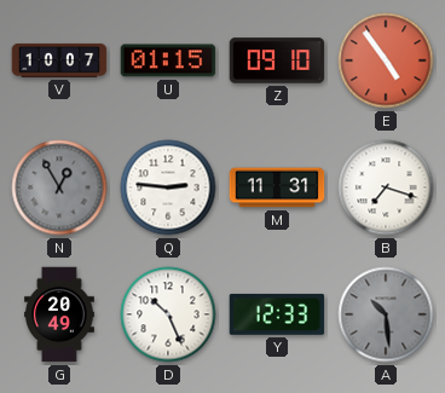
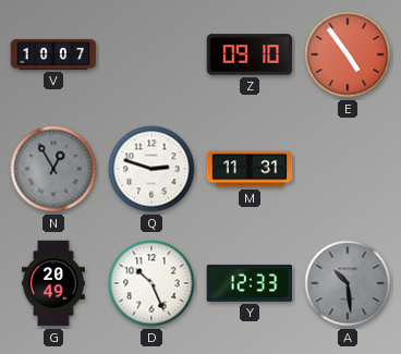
U: 01:15 -> none (168, 60)
Q: 2:46 -> 2:48 (151, 169)
B: 7:18 -> none (386, 187)
